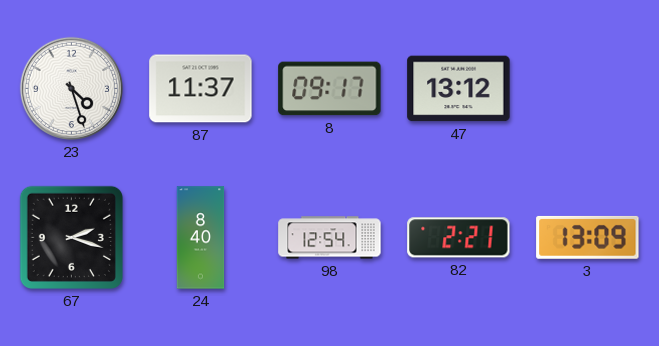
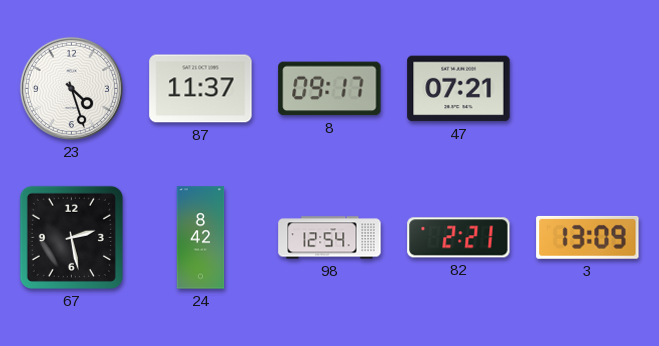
47: 13:12 -> 07:21 (459, 89)
67: 2:18 -> 2:28 (71, 237)
24: 8:40 -> 8:42 (201, 238)
